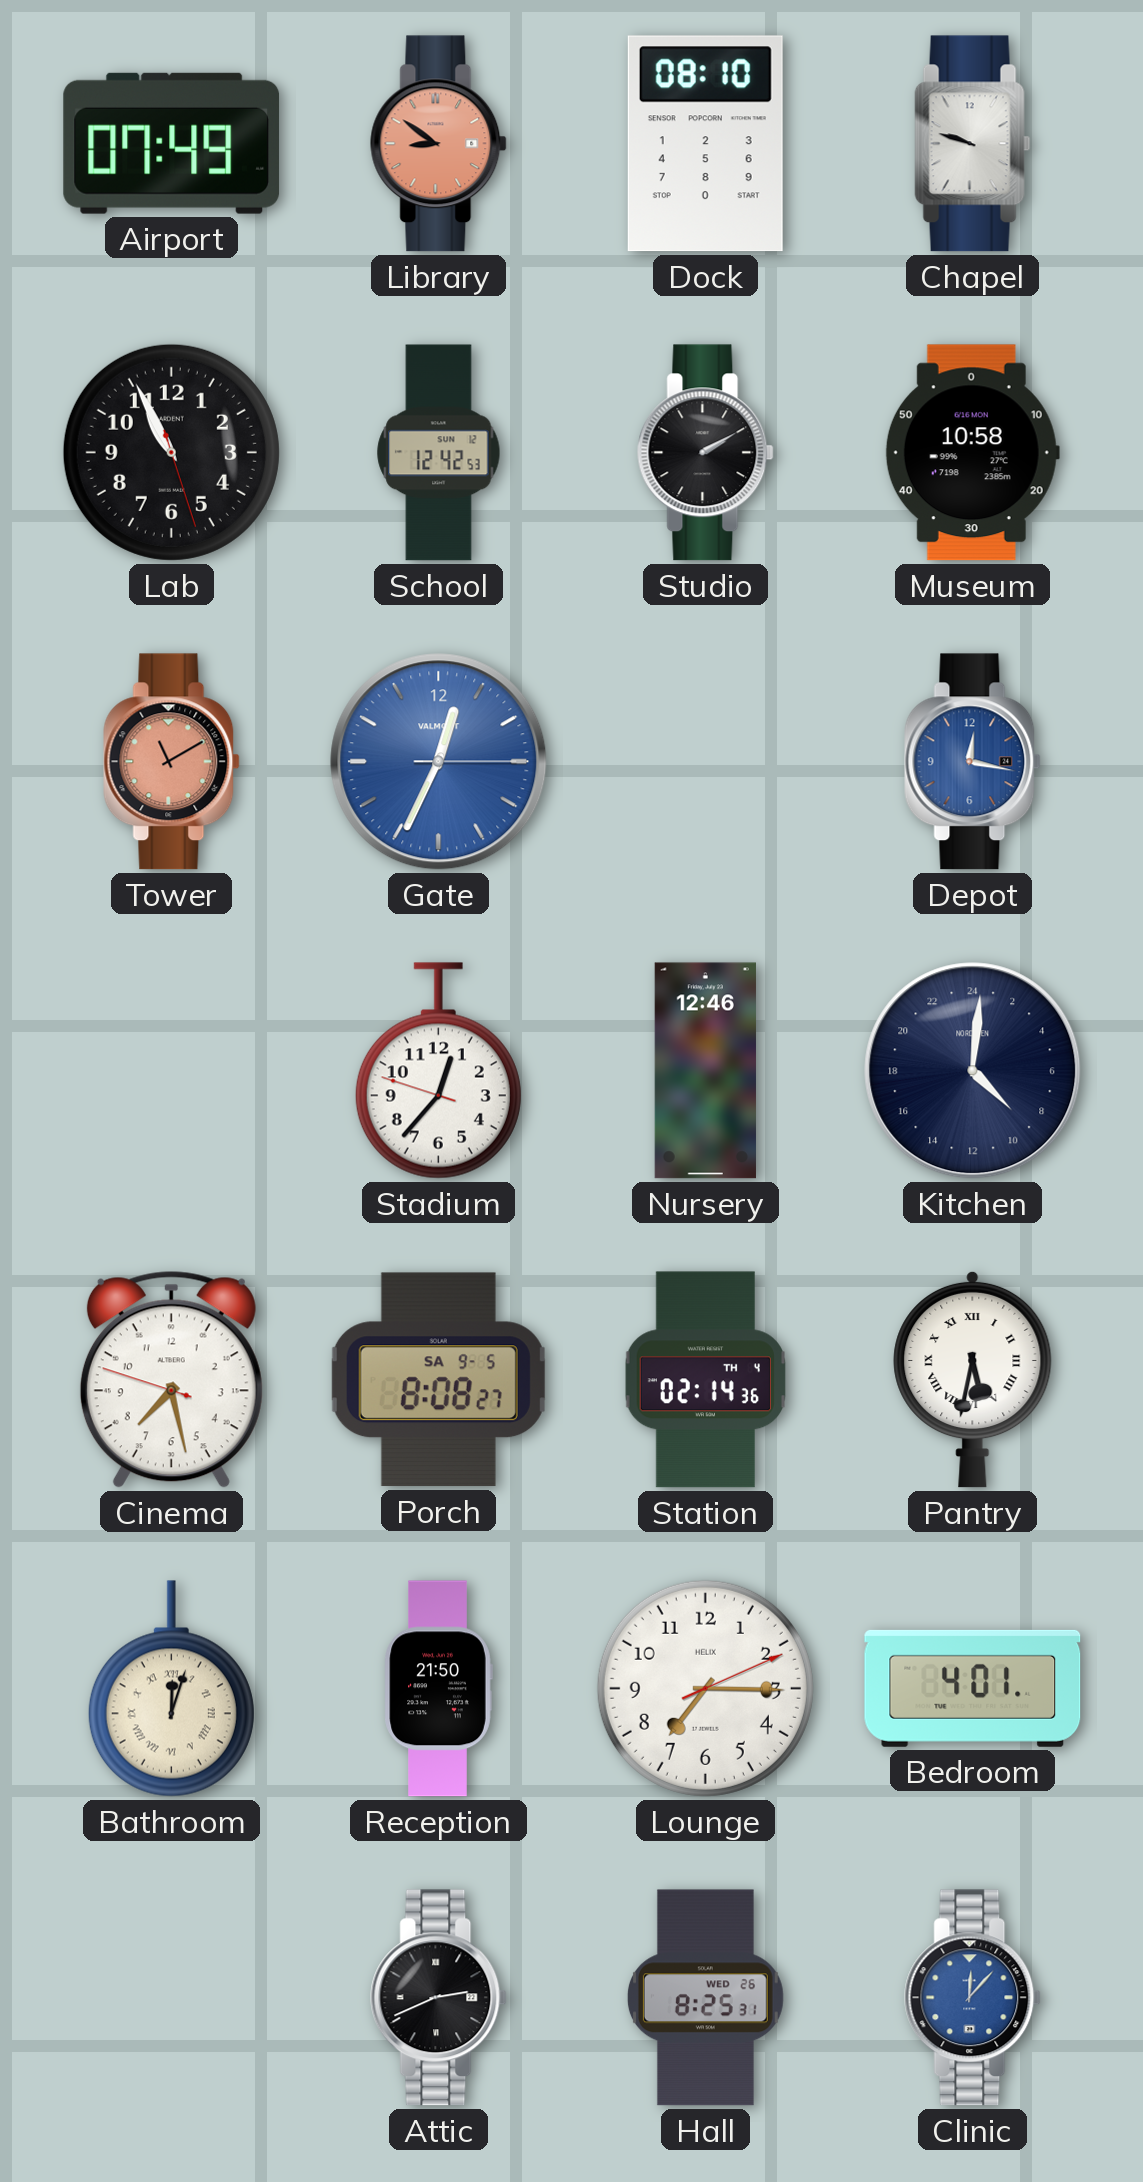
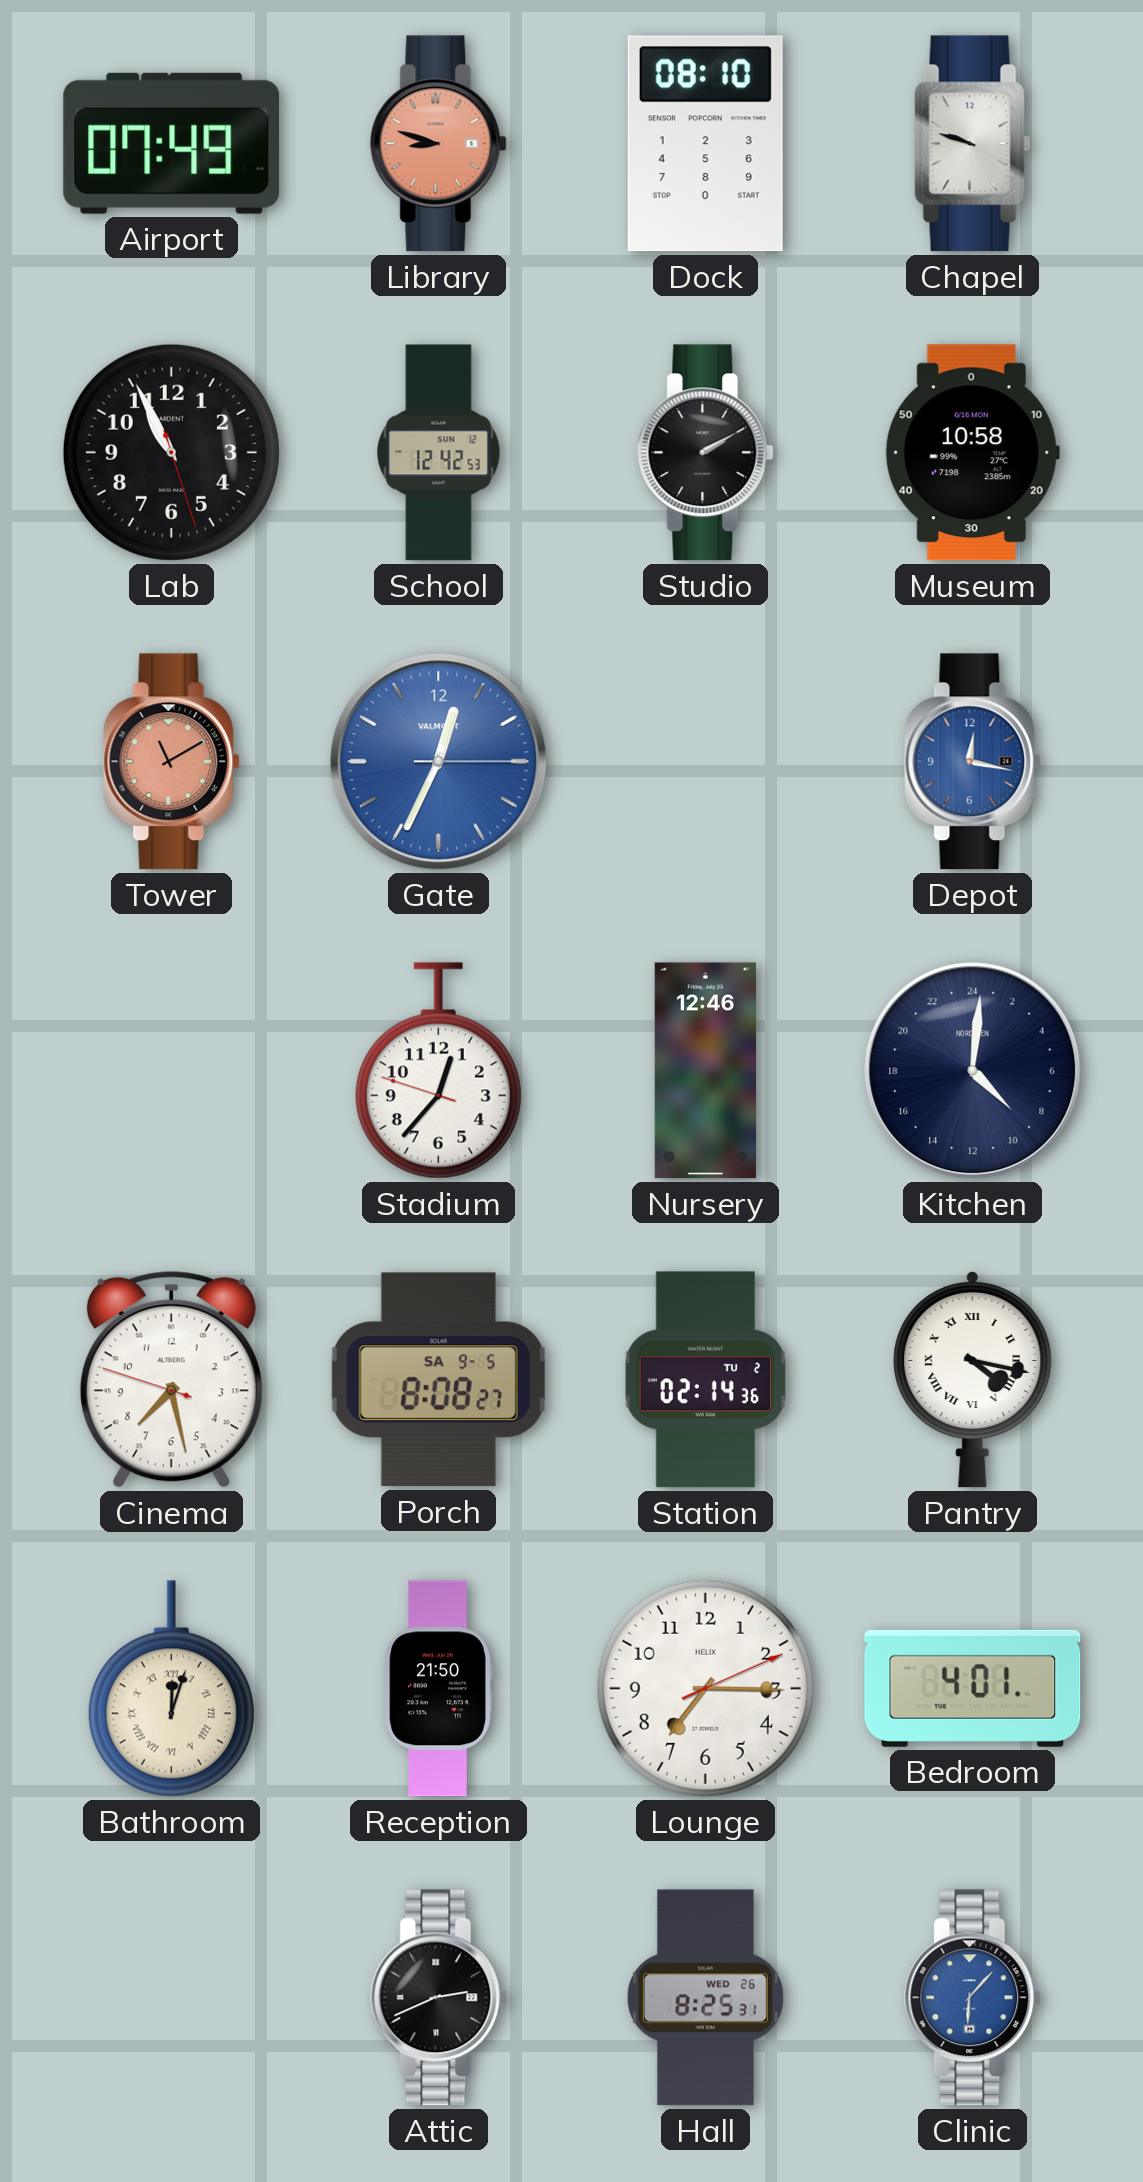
Library: 8:51 -> 8:48 (439, 144)
Station date: TH 4 -> TU 2 (705, 1380)
Pantry: 5:32 -> 4:17 (973, 1379)
Clinic: 12:07 -> 6:07 (973, 1998)
